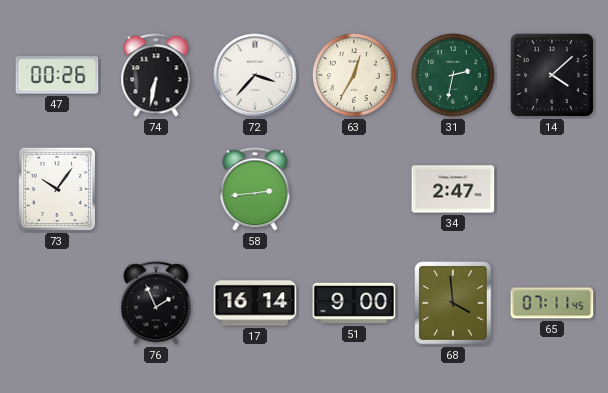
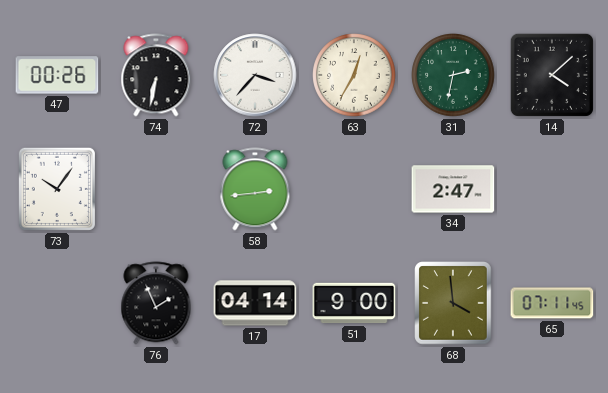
17: 16:14 -> 04:14 (255, 303)
